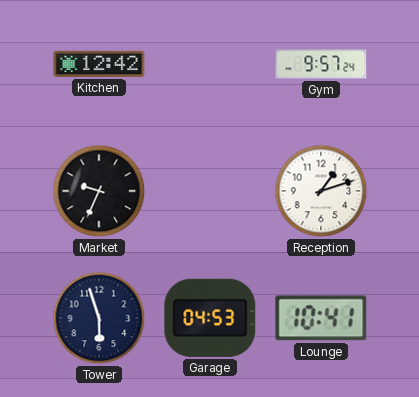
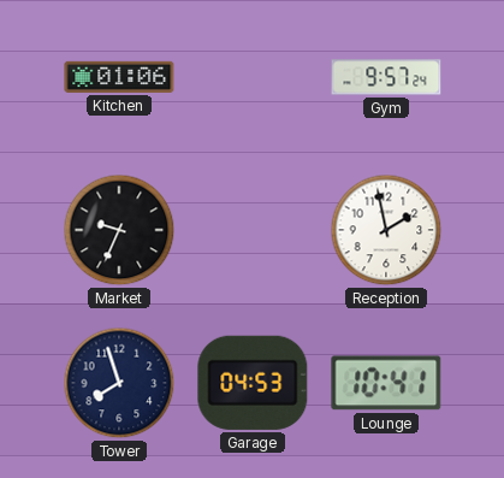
Kitchen: 12:42 -> 01:06 (119, 77)
Reception: 1:12 -> 1:58 (386, 230)
Tower: 5:57 -> 7:57 (119, 383)
